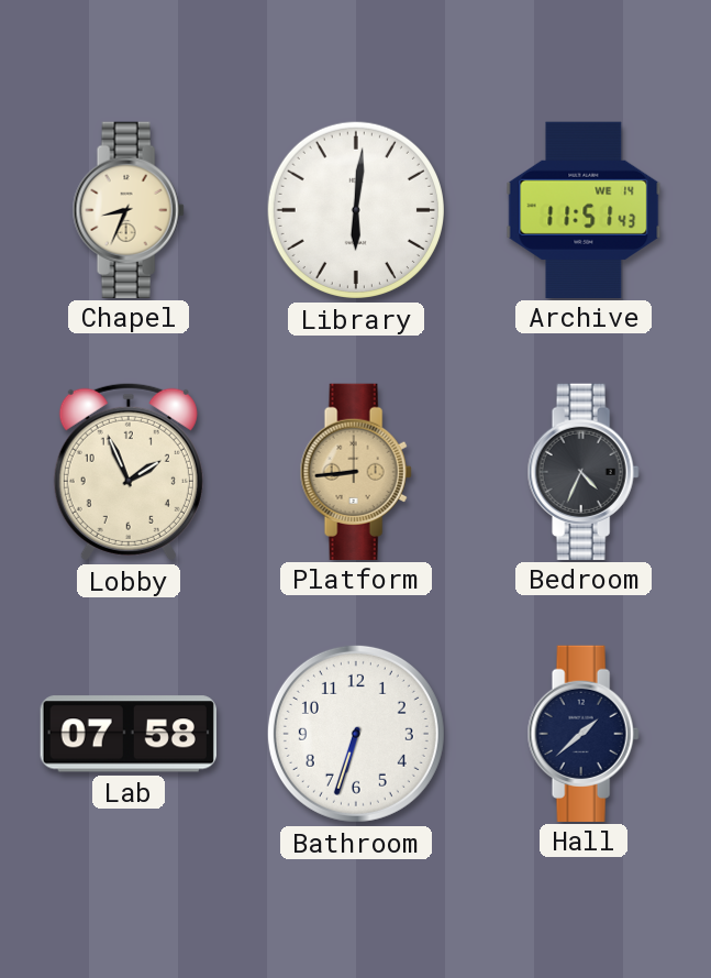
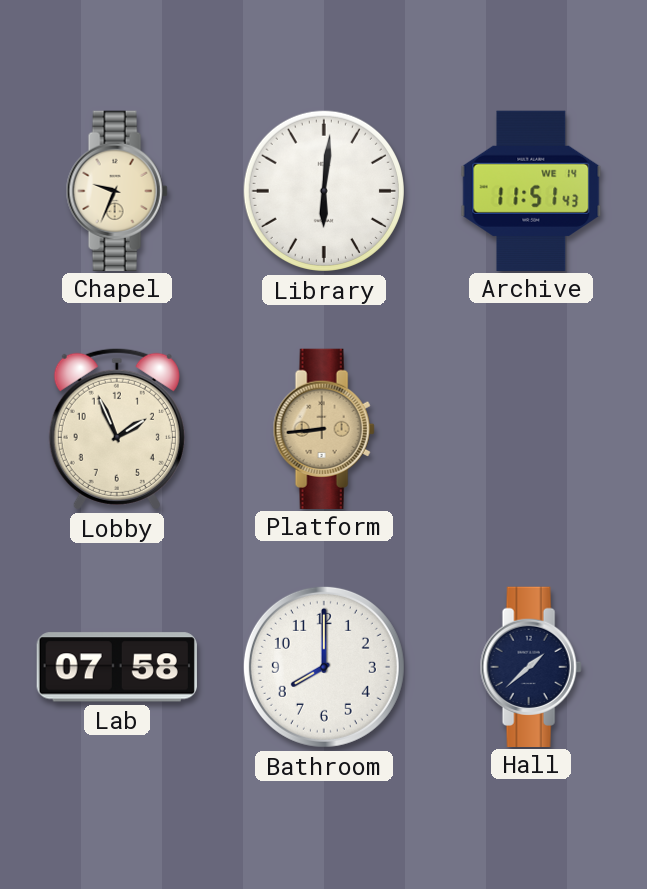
Chapel: 8:34 -> 9:34 (117, 190)
Bedroom: 4:34 -> none (584, 471)
Bathroom: 6:33 -> 8:00 (324, 667)
